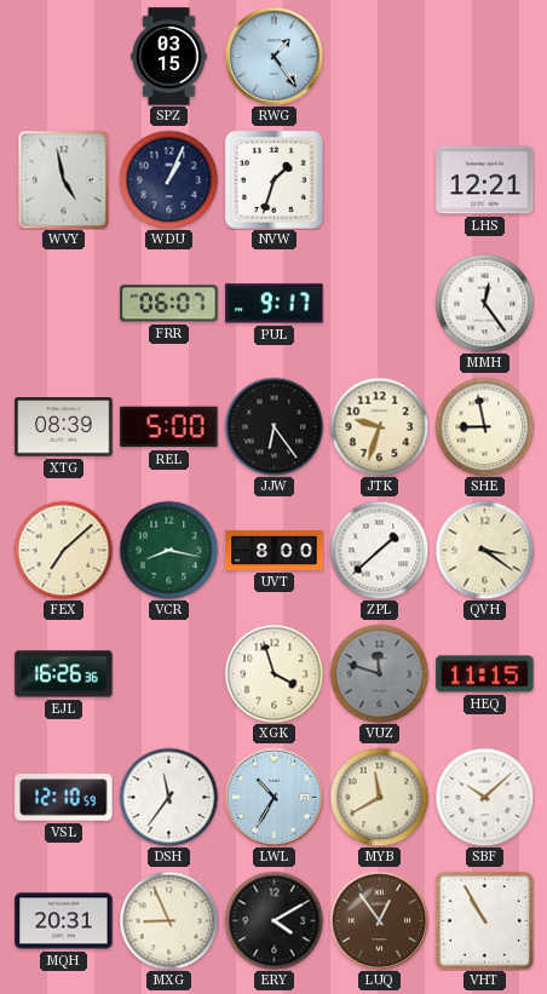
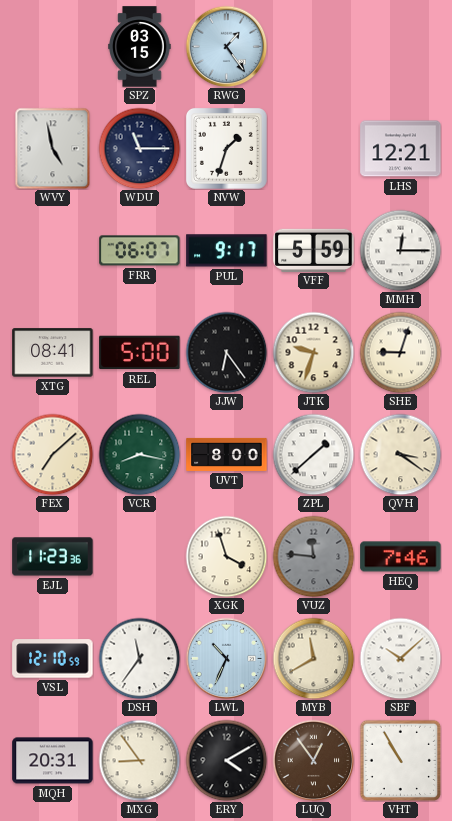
WDU: 1:04 -> 11:15 (139, 148)
VFF: none -> 5:59 (314, 250)
MMH: 12:24 -> 12:15 (400, 250)
XTG: 08:39 -> 08:41 (53, 353)
SHE: 8:58 -> 9:03 (400, 352)
EJL: 16:26 -> 11:23 (53, 557)
VUZ: 11:48 -> 11:46 (313, 556)
HEQ: 11:15 -> 7:46 (401, 557)
LWL: 10:35 -> 10:34 (226, 658)
MXG: 8:56 -> 8:54 (139, 760)
